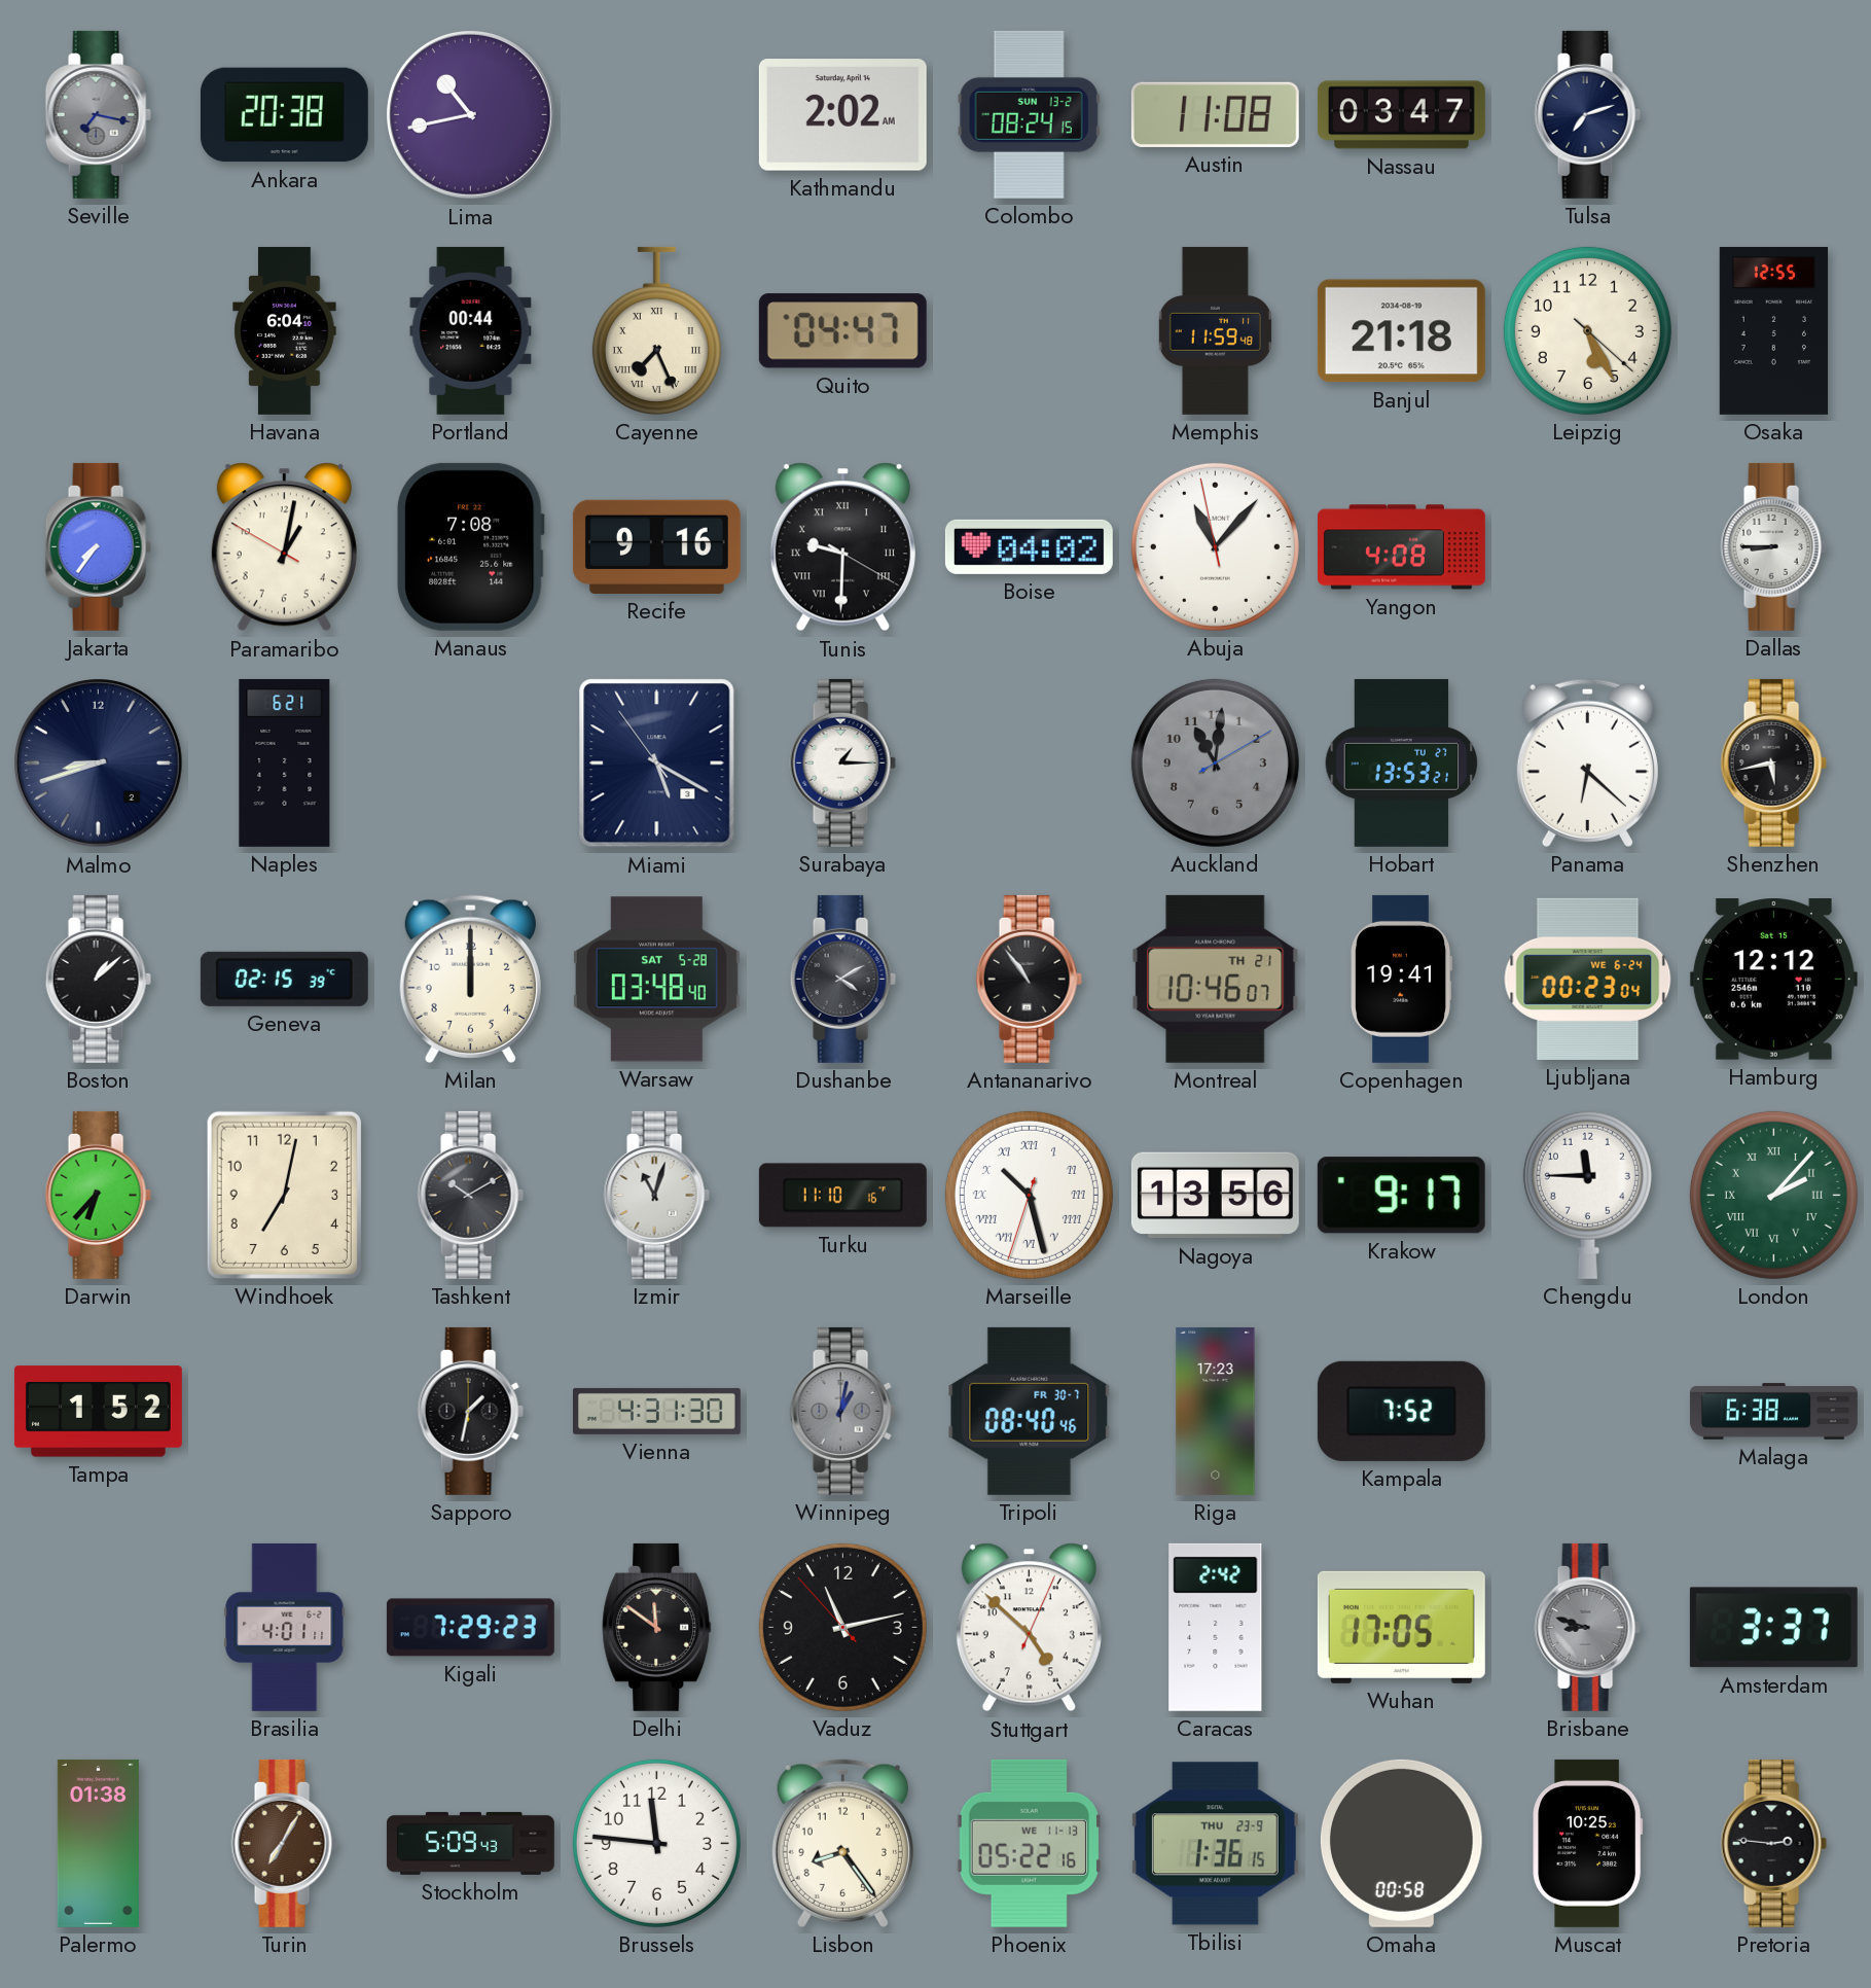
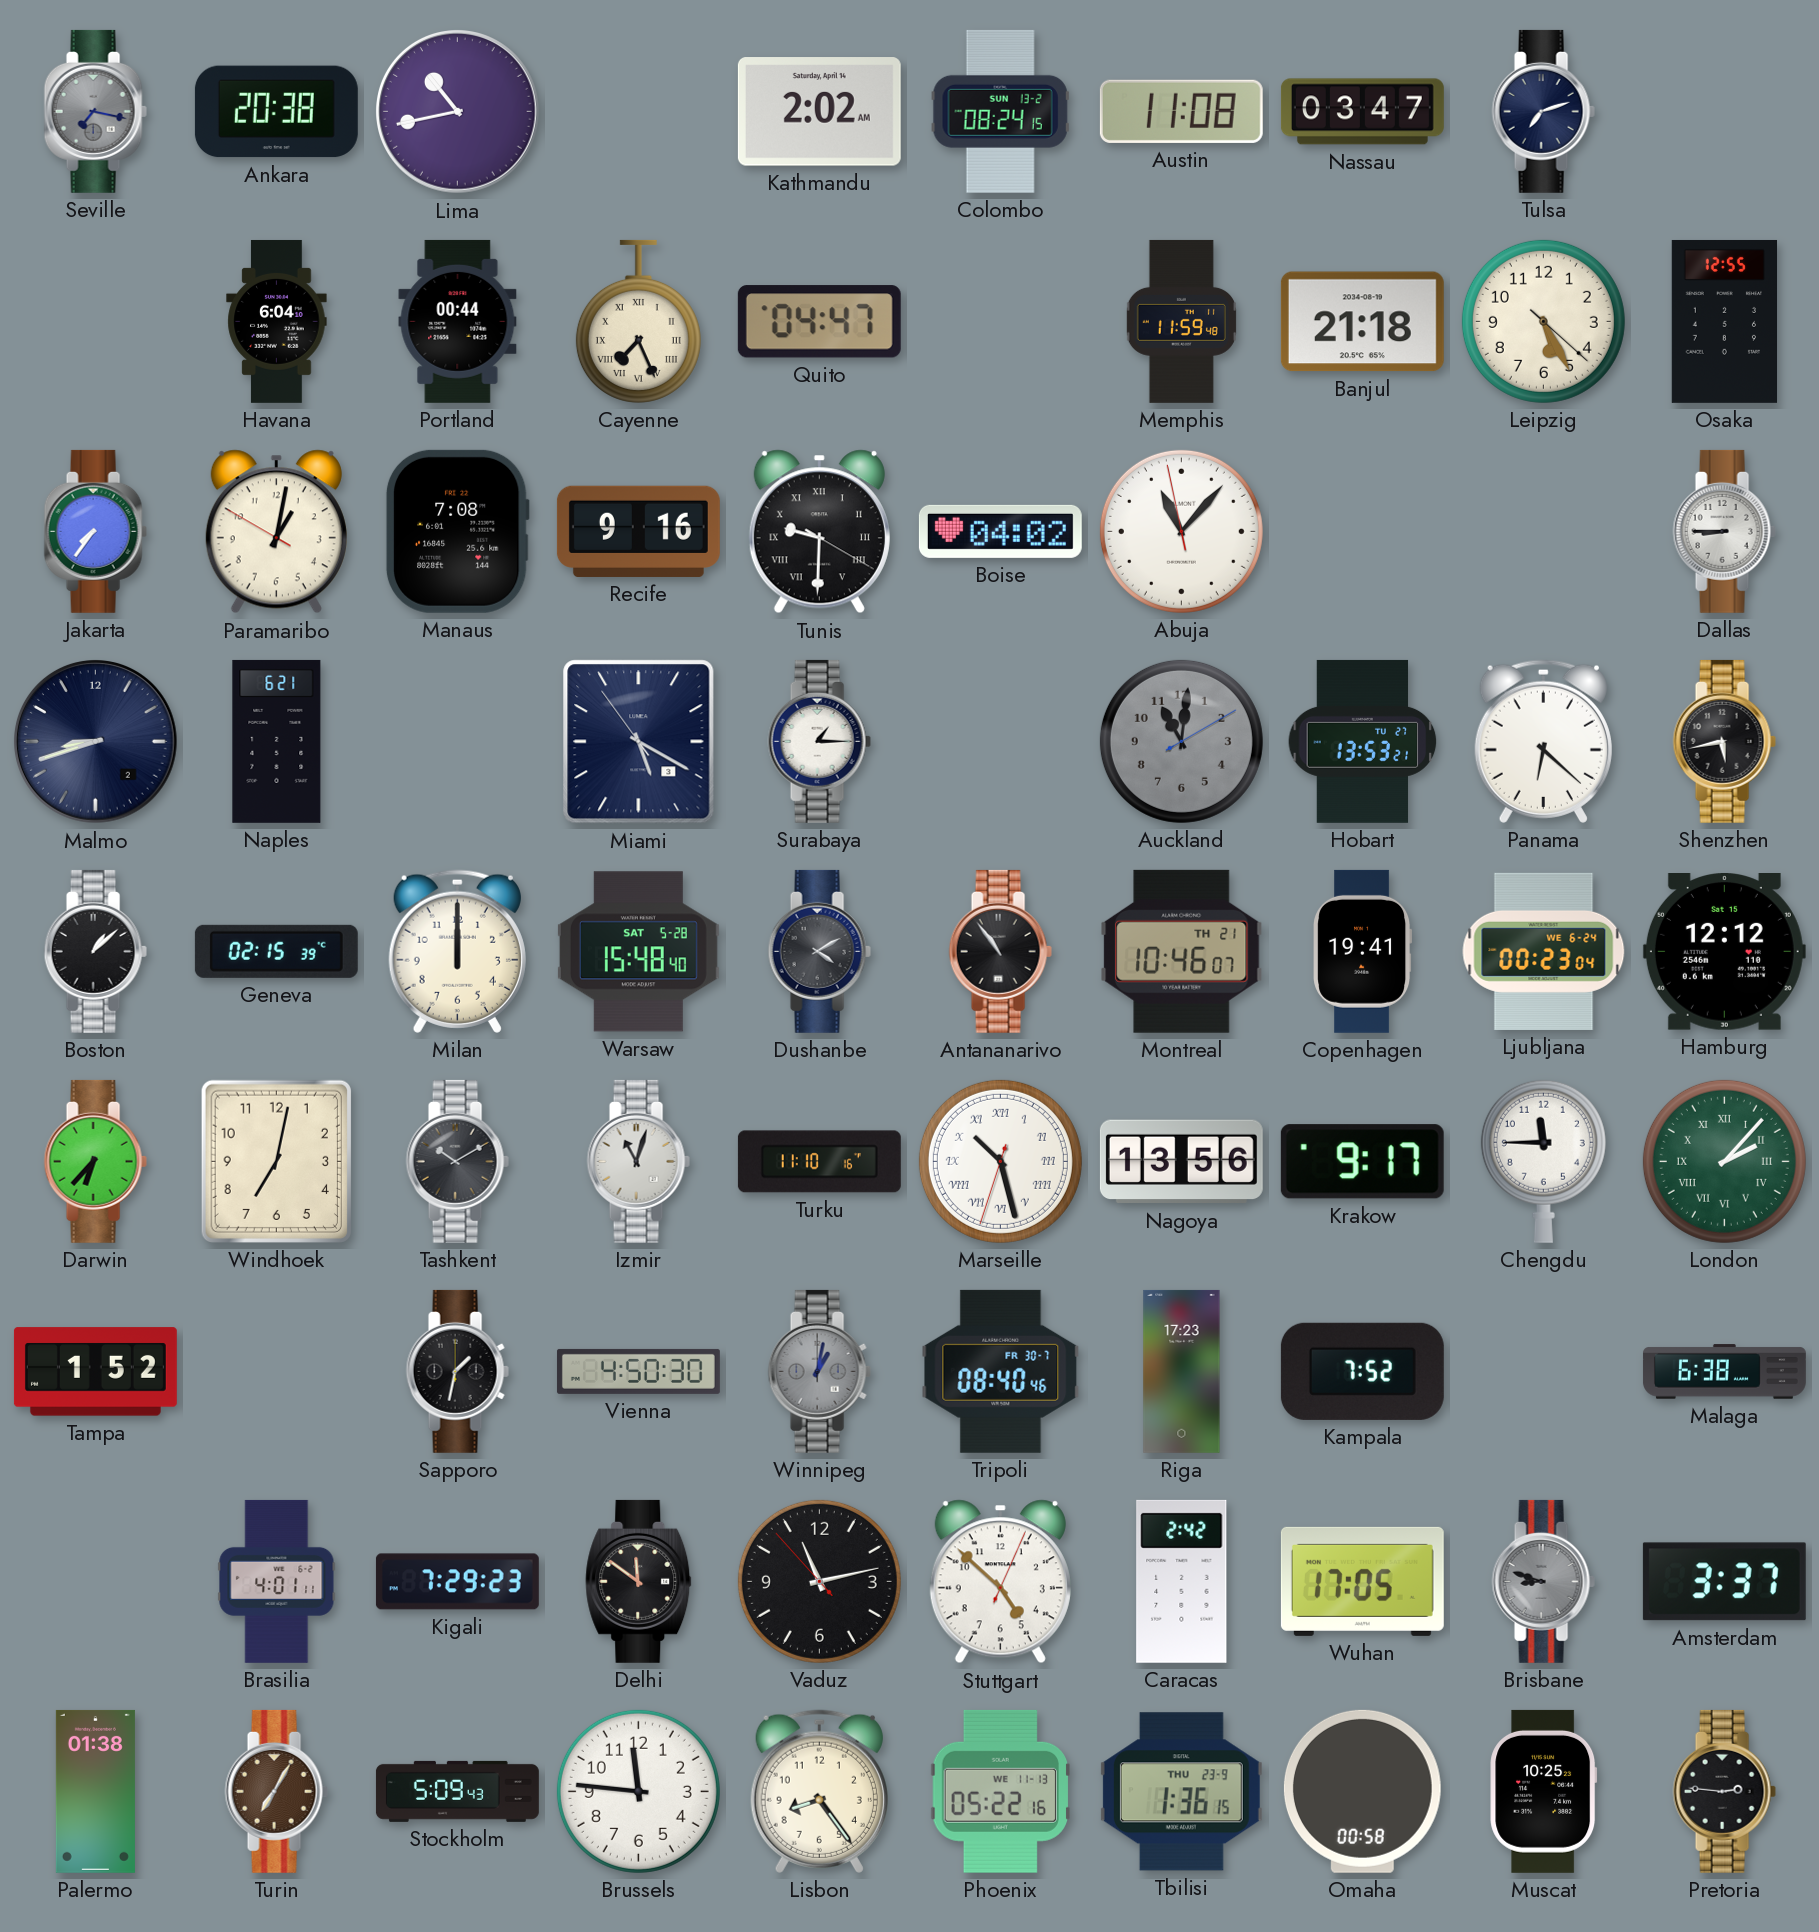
Yangon: 4:08 -> none (1401, 547)
Warsaw: 03:48 -> 15:48 (638, 952)
Vienna: 4:31 -> 4:50 (638, 1371)
